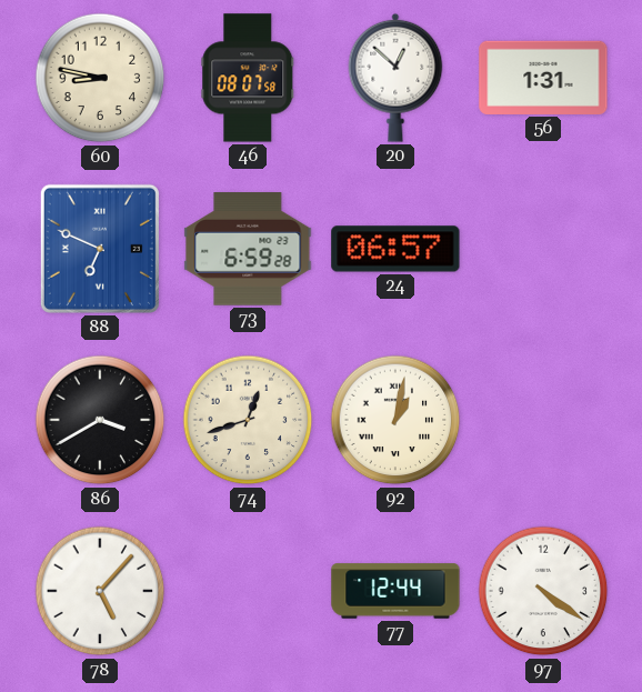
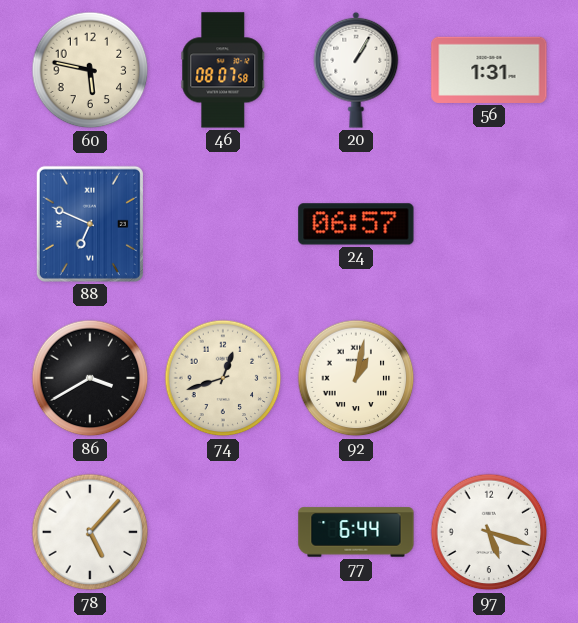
60: 8:47 -> 5:47 (90, 70)
20: 12:52 -> 1:05 (356, 70)
73: 6:59 -> none (248, 249)
77: 12:44 -> 6:44 (356, 532)
97: 4:21 -> 5:18 (489, 532)
